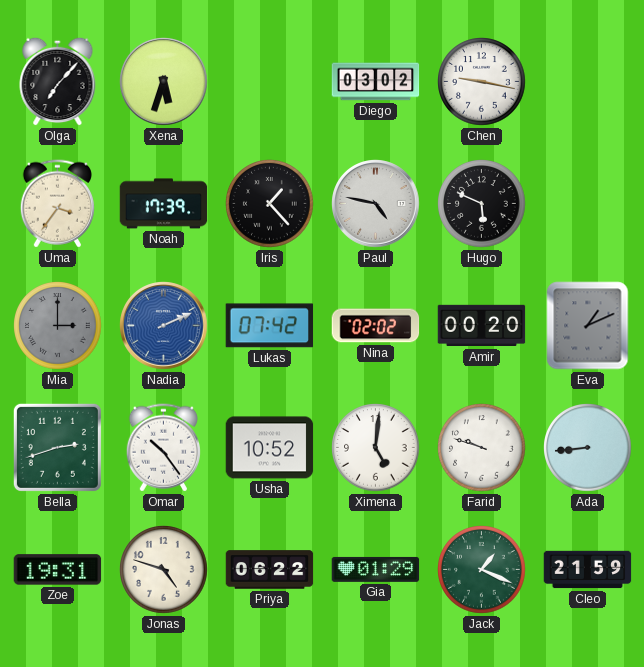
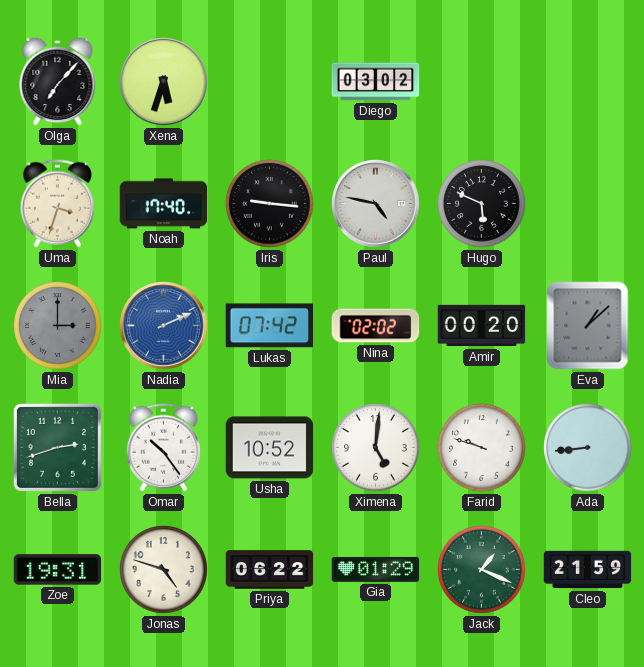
Chen: 9:17 -> none (482, 82)
Uma: 3:36 -> 3:33 (57, 204)
Noah: 17:39 -> 17:40 (164, 204)
Iris: 1:23 -> 9:16 (270, 204)
Eva: 1:11 -> 1:08 (588, 326)
